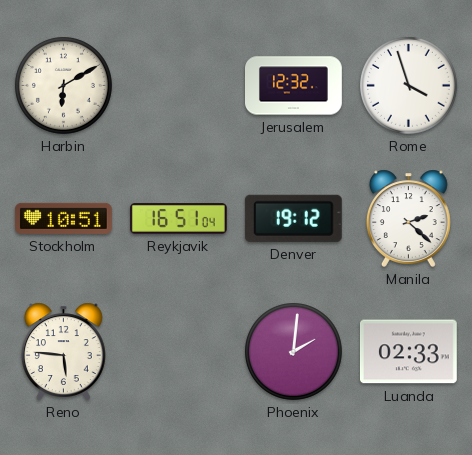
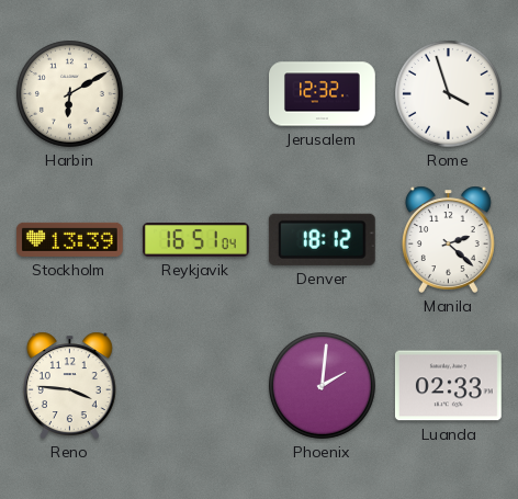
Stockholm: 10:51 -> 13:39 (69, 239)
Denver: 19:12 -> 18:12 (322, 239)
Reno: 5:46 -> 3:46 (69, 385)
